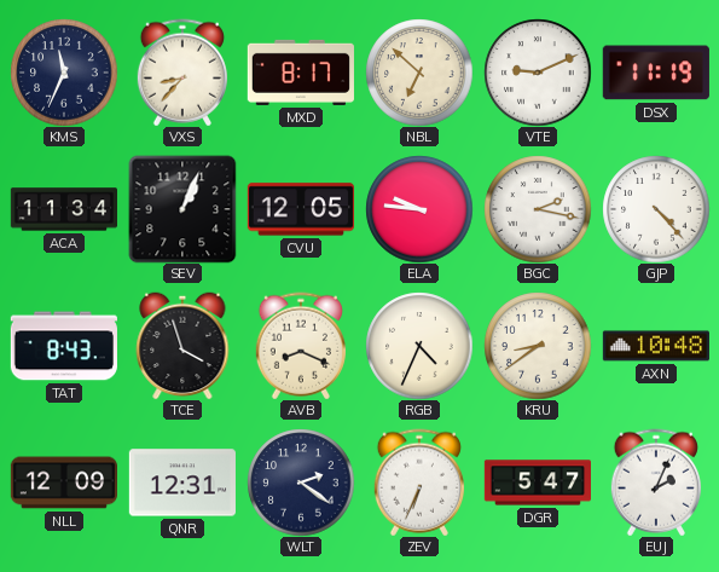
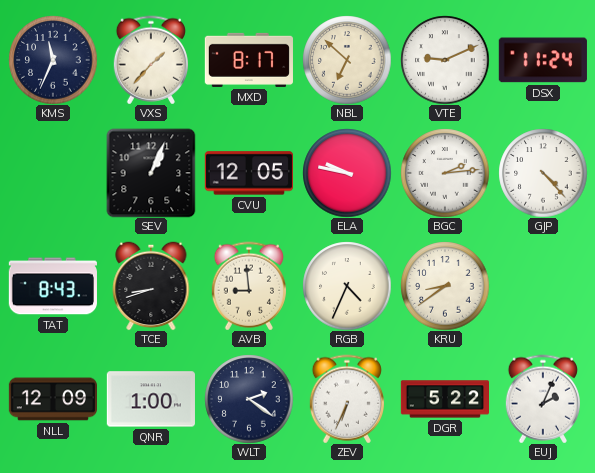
VXS: 8:37 -> 1:37 (151, 60)
DSX: 11:19 -> 11:24 (543, 60)
ACA: 11:34 -> none (63, 209)
ELA: 9:46 -> 9:47 (347, 173)
BGC: 2:17 -> 2:14 (445, 173)
TCE: 3:57 -> 8:42 (151, 286)
AVB: 8:19 -> 8:59 (249, 286)
AXN: 10:48 -> none (656, 346)
QNR: 12:31 -> 1:00 (151, 399)
DGR: 5:47 -> 5:22 (444, 399)
